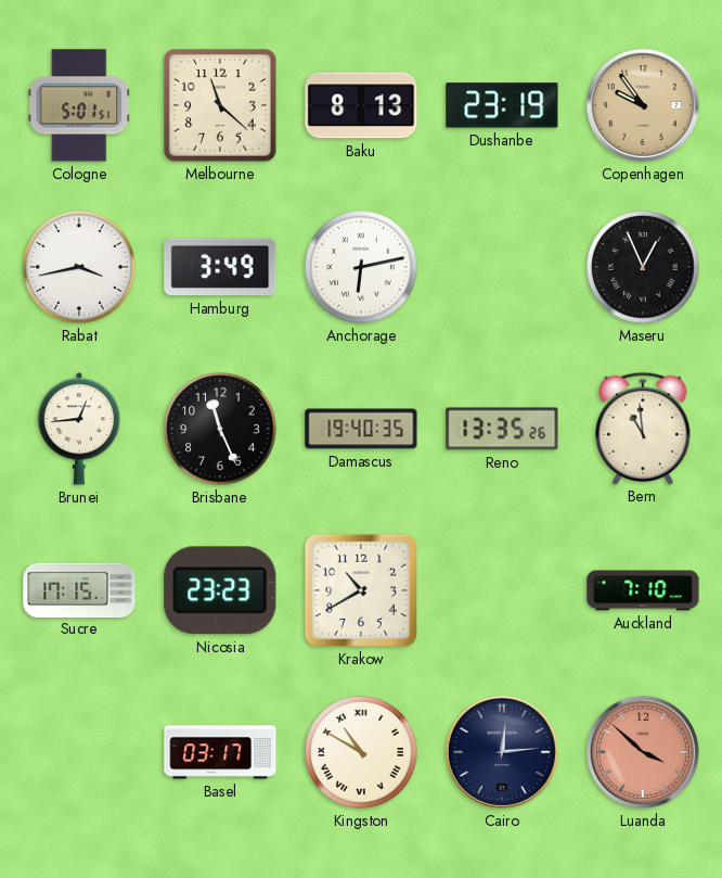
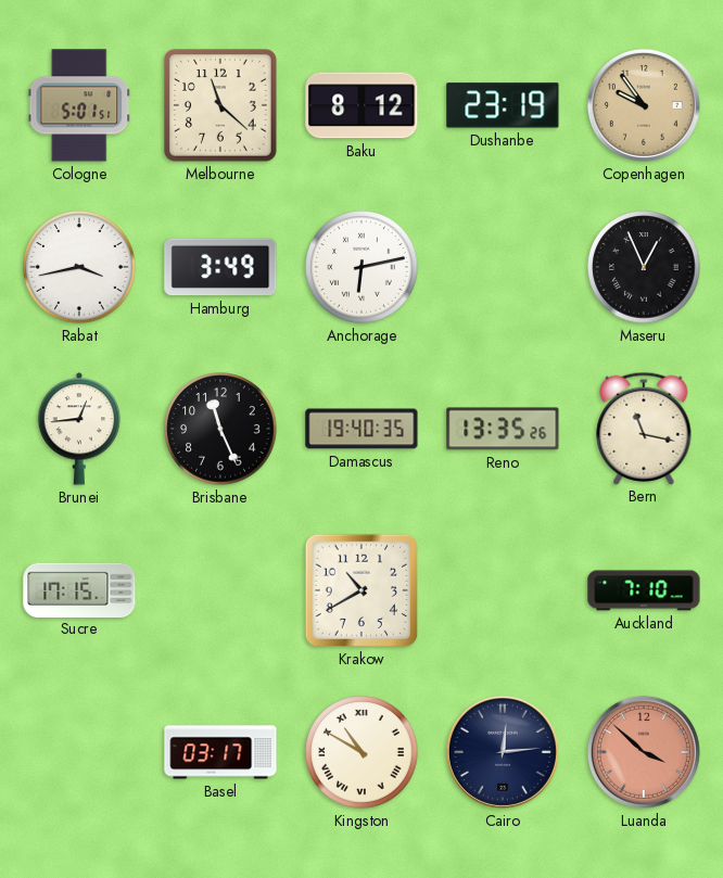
Baku: 8:13 -> 8:12 (361, 105)
Bern: 10:59 -> 11:17 (644, 428)
Nicosia: 23:23 -> none (220, 590)
